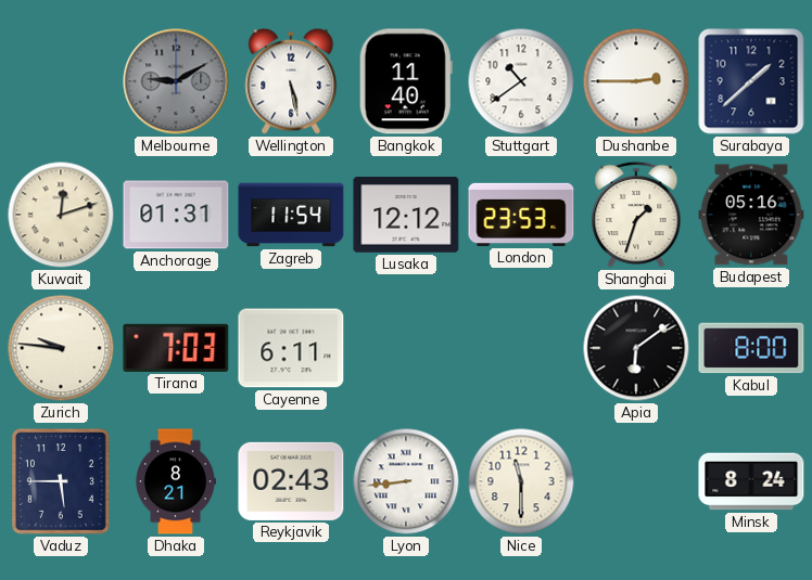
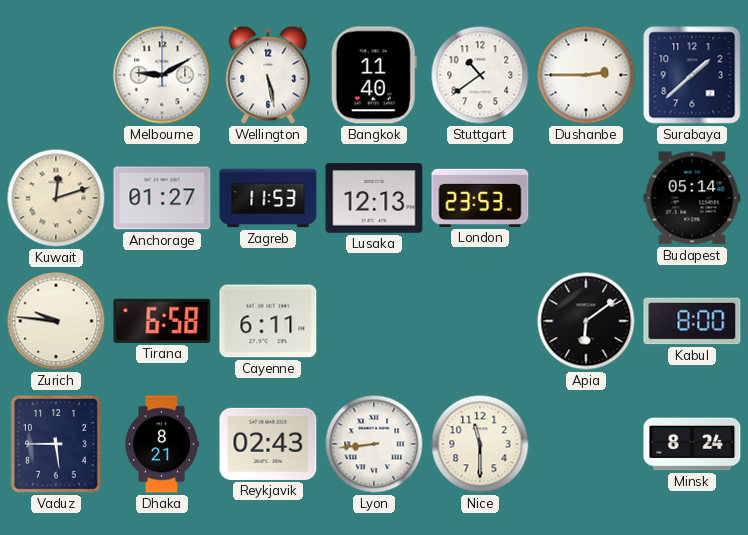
Melbourne dial: grey -> white (162, 75)
Anchorage: 01:31 -> 01:27 (162, 198)
Zagreb: 11:54 -> 11:53 (268, 198)
Lusaka: 12:12 -> 12:13 (374, 198)
Shanghai: 1:33 -> none (636, 215)
Budapest: 05:16 -> 05:14 (692, 198)
Tirana: 7:03 -> 6:58 (162, 321)
